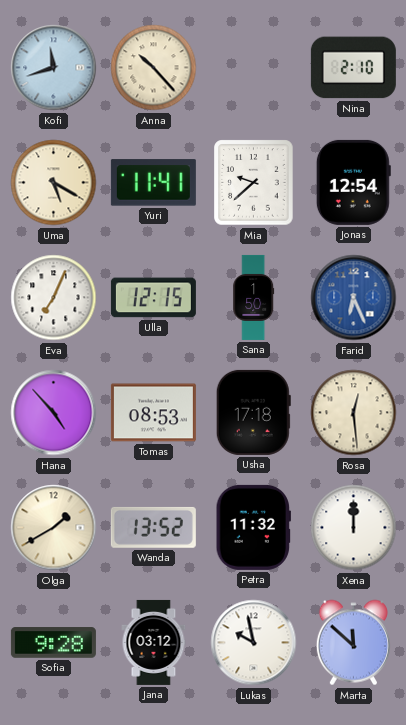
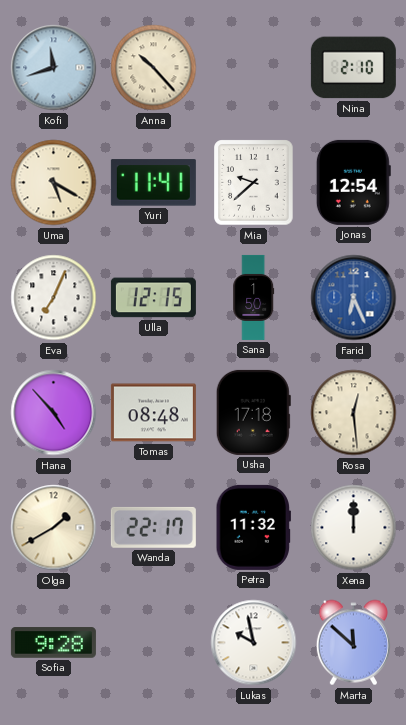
Tomas: 08:53 -> 08:48 (153, 413)
Wanda: 13:52 -> 22:17 (153, 527)
Jana: 03:12 -> none (154, 642)
